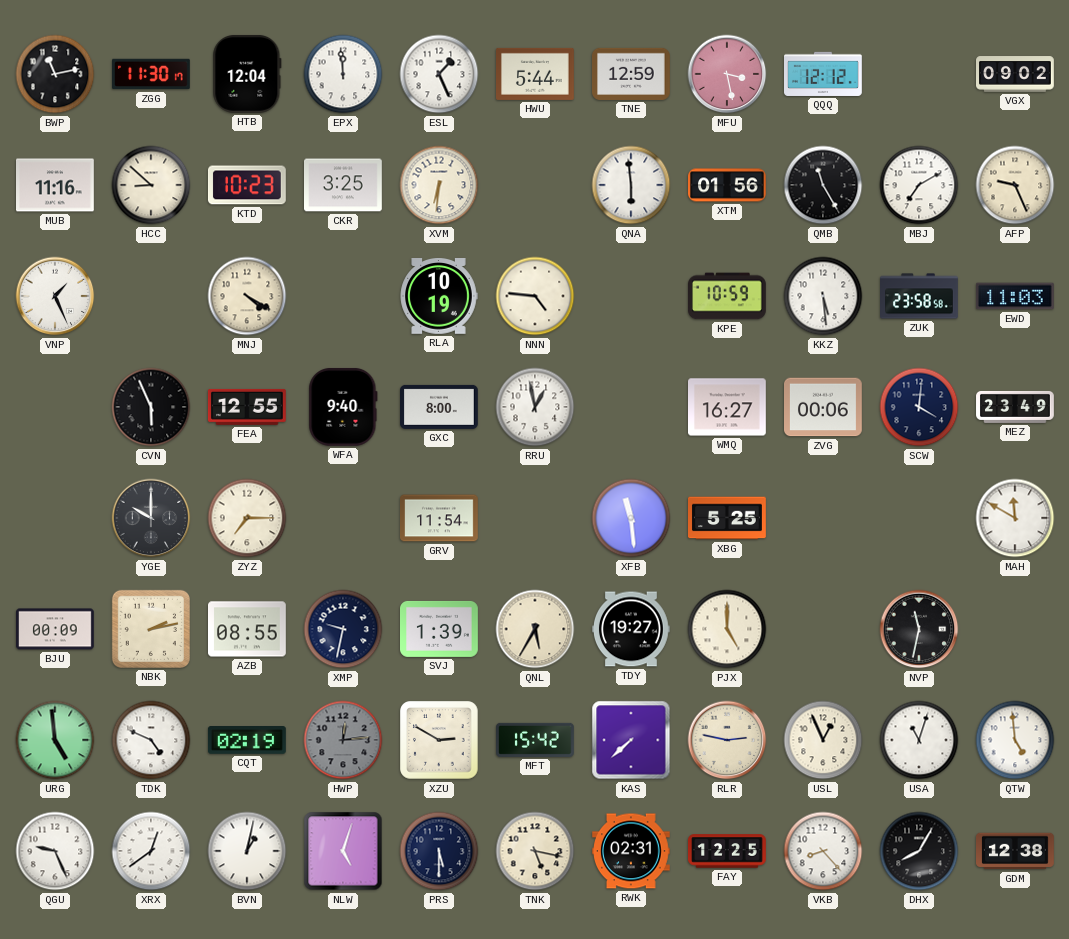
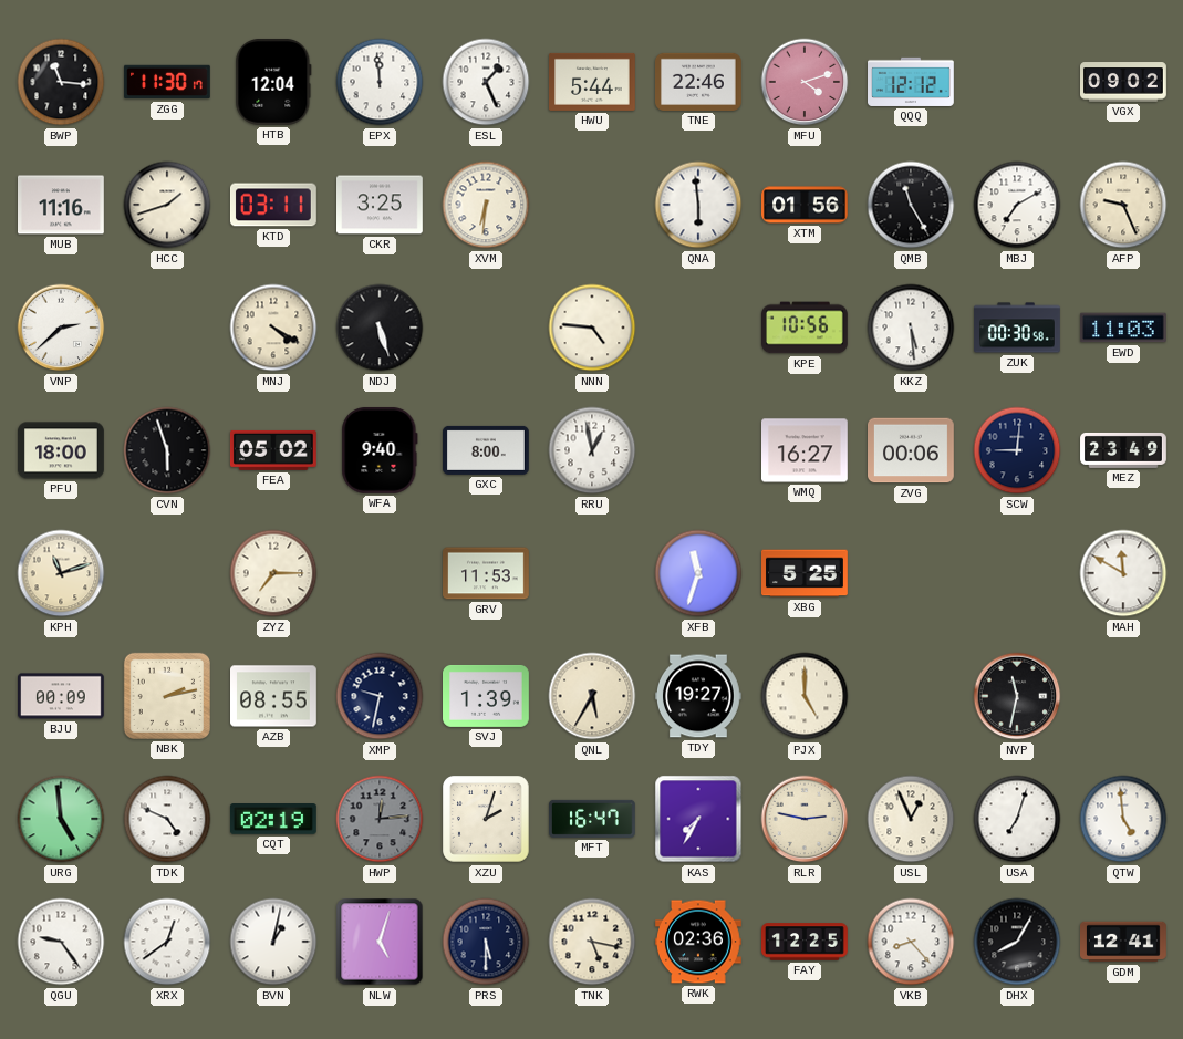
BWP: 11:13 -> 11:16 (61, 82)
TNE: 12:59 -> 22:46 (699, 82)
MFU: 3:28 -> 4:12 (805, 82)
HCC: 8:52 -> 1:42 (167, 205)
KTD: 10:23 -> 03:11 (273, 205)
VNP: 1:26 -> 2:38 (61, 328)
NDJ: none -> 5:27 (380, 328)
RLA: 10:19 -> none (439, 296)
KPE: 10:59 -> 10:56 (806, 328)
ZUK: 23:58 -> 00:30 (1017, 328)
PFU: none -> 18:00 (62, 450)
CVN: 5:56 -> 5:57 (167, 450)
FEA: 12:55 -> 05:02 (273, 450)
SCW: 4:01 -> 9:01 (1017, 450)
KPH: none -> 11:12 (61, 573)
YGE: 10:00 -> none (151, 518)
GRV: 11:54 -> 11:53 (487, 573)
XFB: 11:29 -> 11:33 (698, 573)
XZU: 2:50 -> 2:03 (486, 819)
MFT: 15:42 -> 16:47 (593, 819)
KAS: 7:38 -> 7:35 (698, 819)
USA: 11:03 -> 7:03 (1017, 819)
QGU: 9:26 -> 9:24 (61, 942)
RWK: 02:31 -> 02:36 (699, 942)
GDM: 12:38 -> 12:41 (1124, 942)
